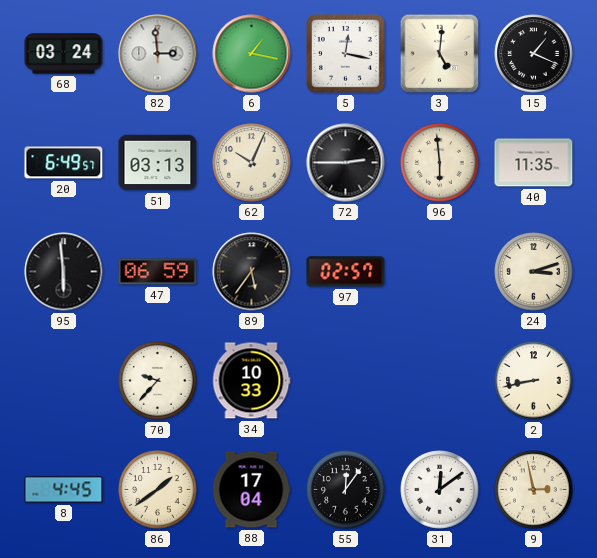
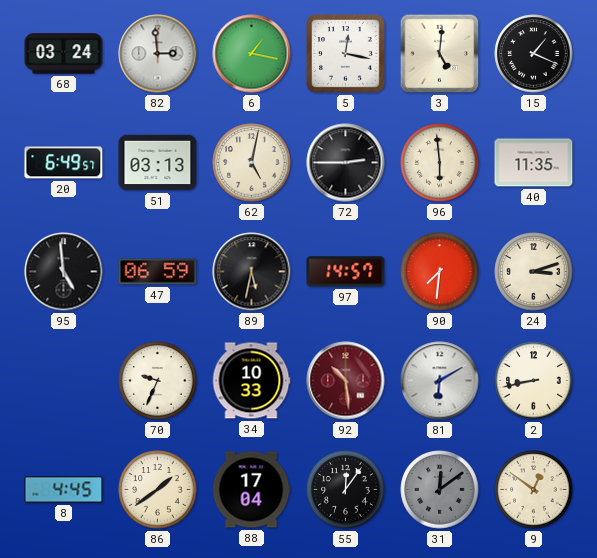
62: 10:04 -> 5:02 (252, 163)
95: 5:59 -> 4:59 (64, 272)
89: 5:36 -> 5:32 (252, 272)
97: 02:57 -> 14:57 (346, 272)
90: none -> 7:31 (440, 272)
70: 9:37 -> 9:34 (158, 381)
92: none -> 10:29 (346, 381)
81: none -> 6:10 (440, 381)
31 dial: white -> grey (440, 490)
9: 2:58 -> 12:51 (534, 490)
